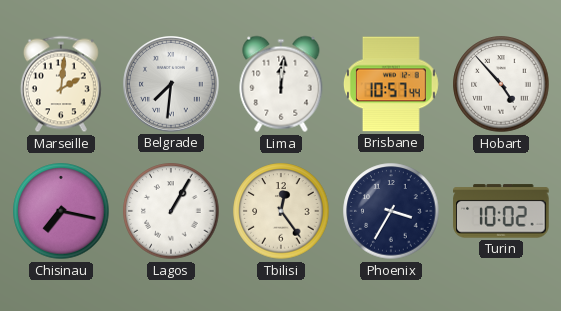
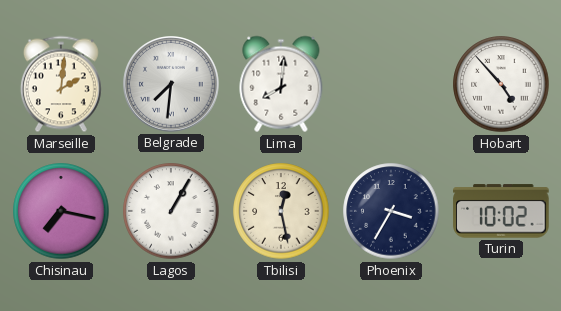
Lima: 12:01 -> 8:01 (281, 84)
Brisbane: 10:57 -> none (391, 84)
Tbilisi: 12:24 -> 12:28 (281, 211)
